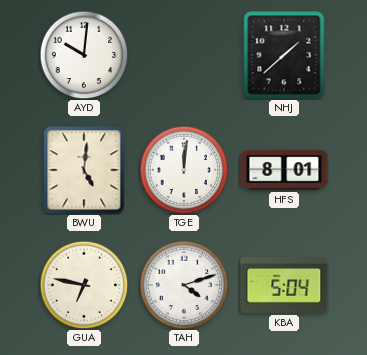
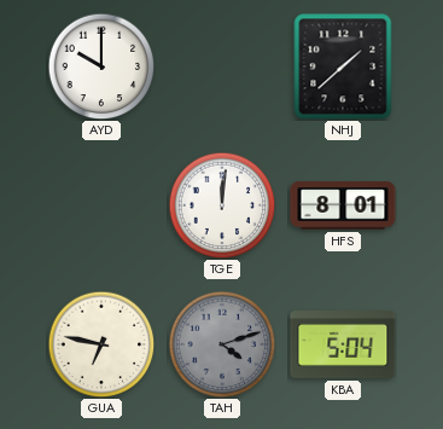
AYD: 10:01 -> 10:00 (101, 66)
BWU: 5:01 -> none (84, 170)
TAH dial: white -> grey (222, 344)
